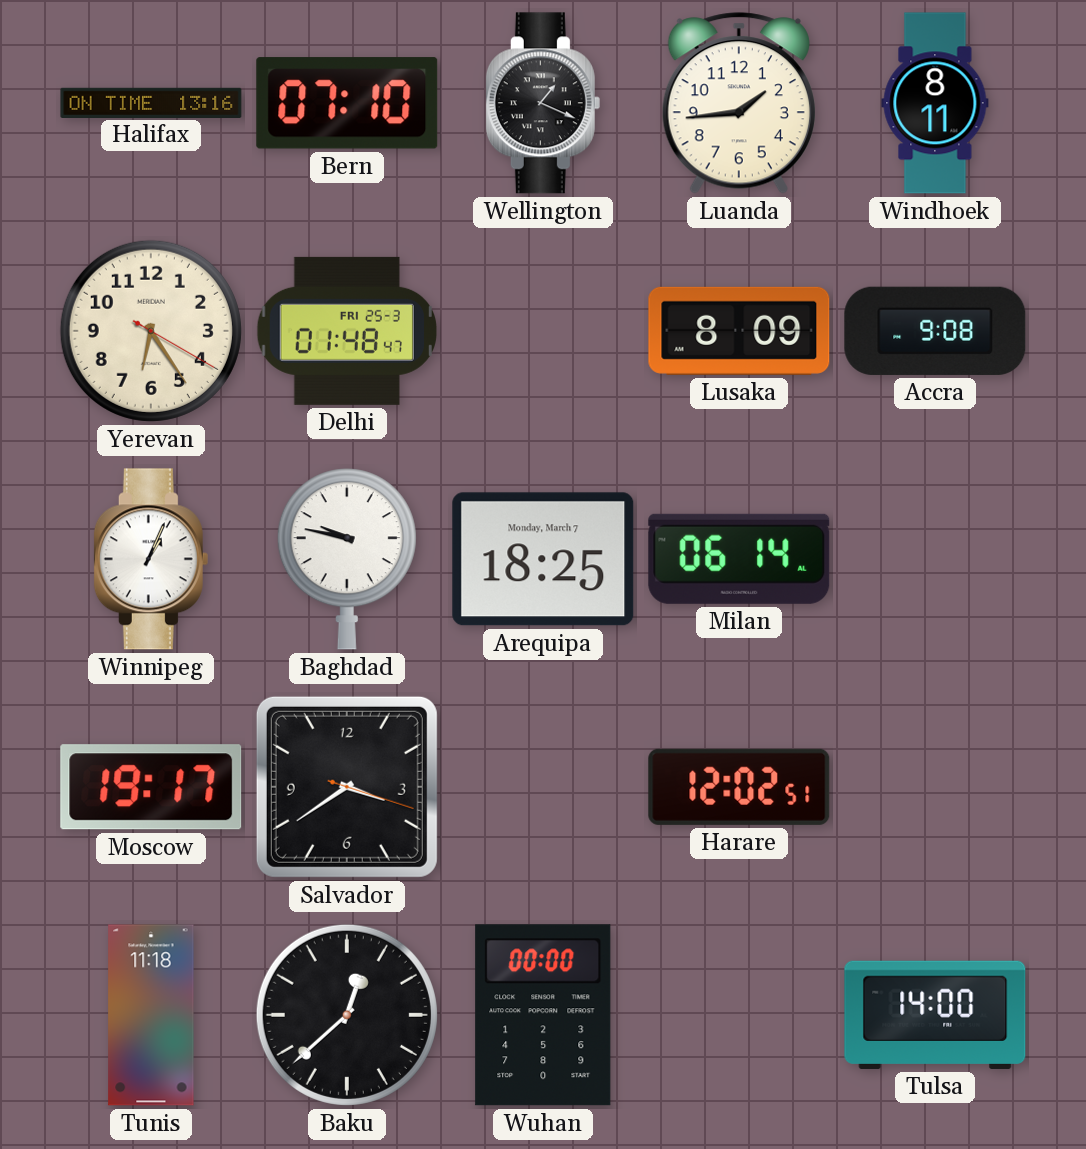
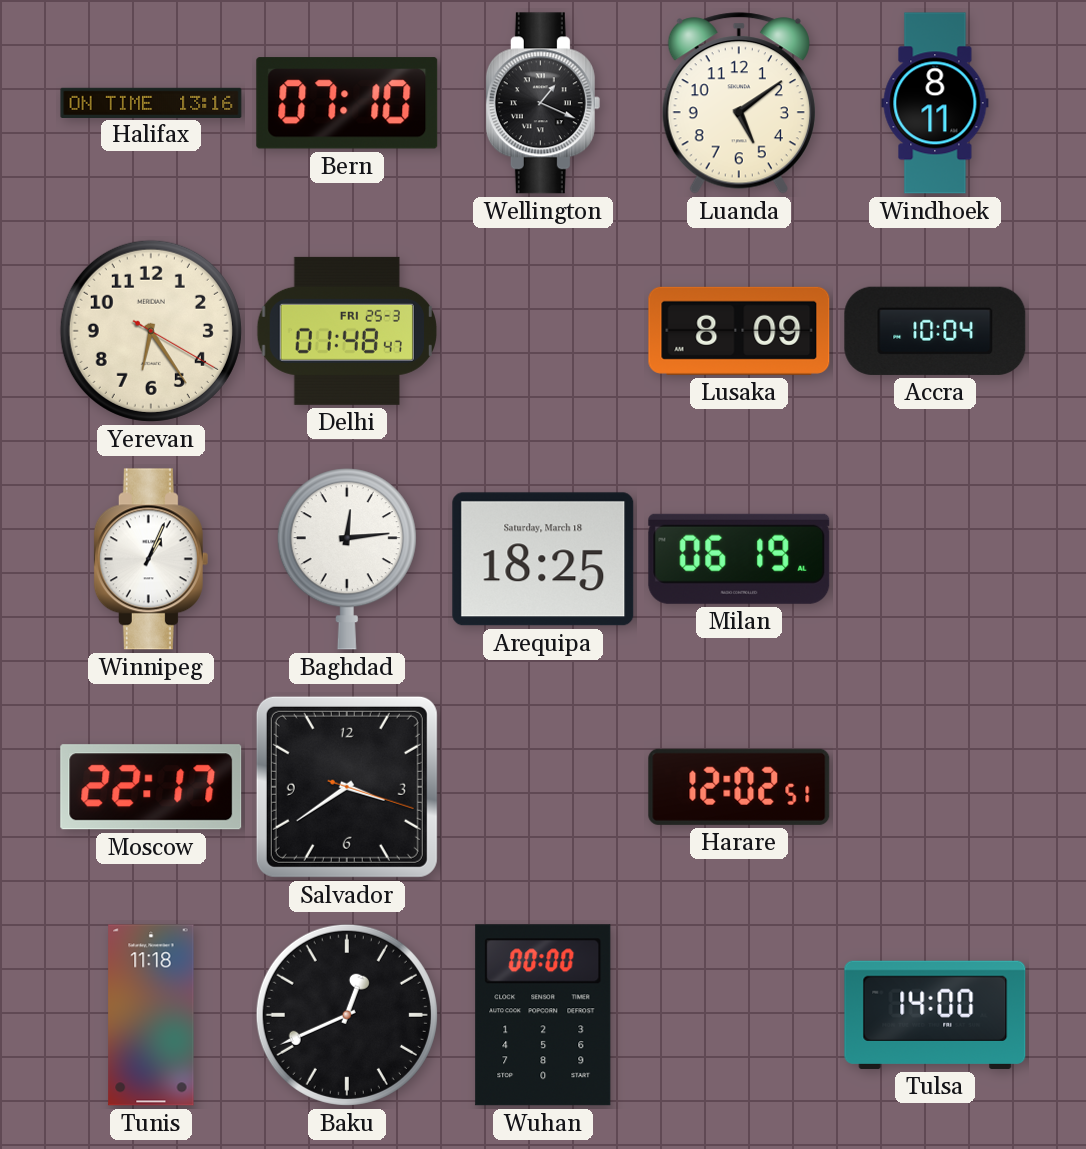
Luanda: 1:44 -> 5:09 (739, 103)
Accra: 9:08 -> 10:04 (935, 331)
Baghdad: 9:47 -> 12:14 (347, 559)
Arequipa date: Monday, March 7 -> Saturday, March 18 (543, 559)
Milan: 06:14 -> 06:19 (739, 559)
Moscow: 19:17 -> 22:17 (151, 787)
Baku: 12:38 -> 12:41 (347, 1015)
